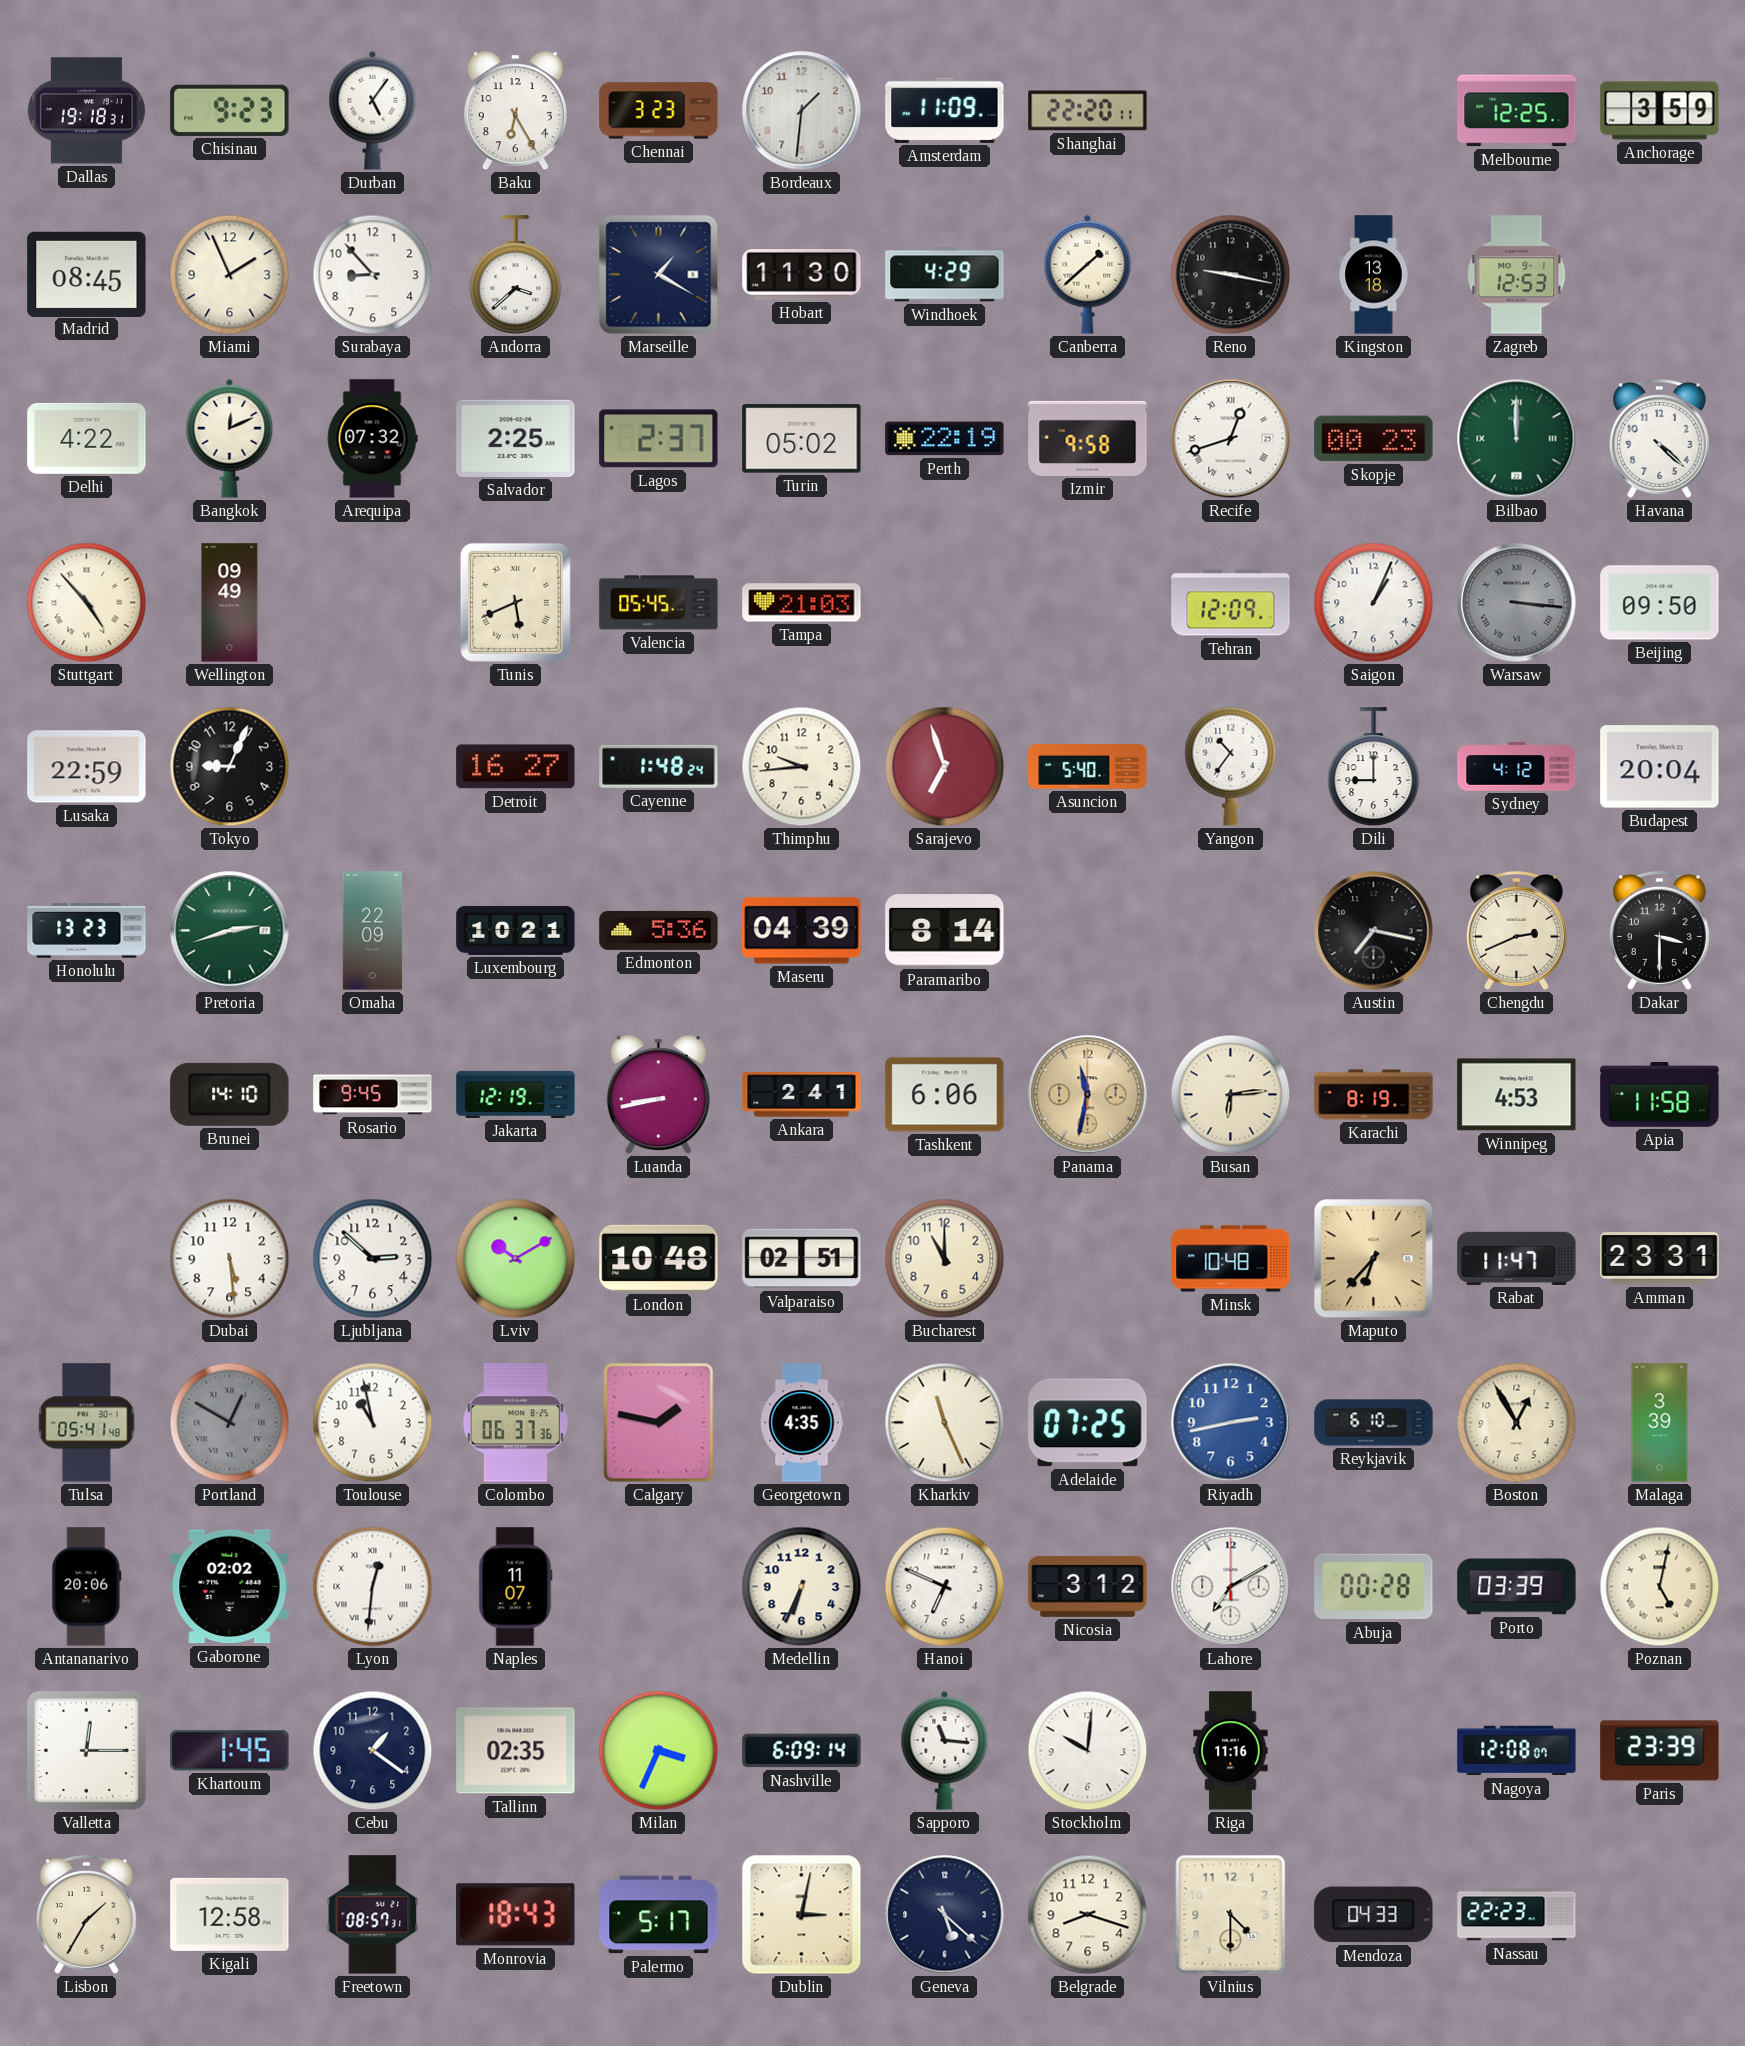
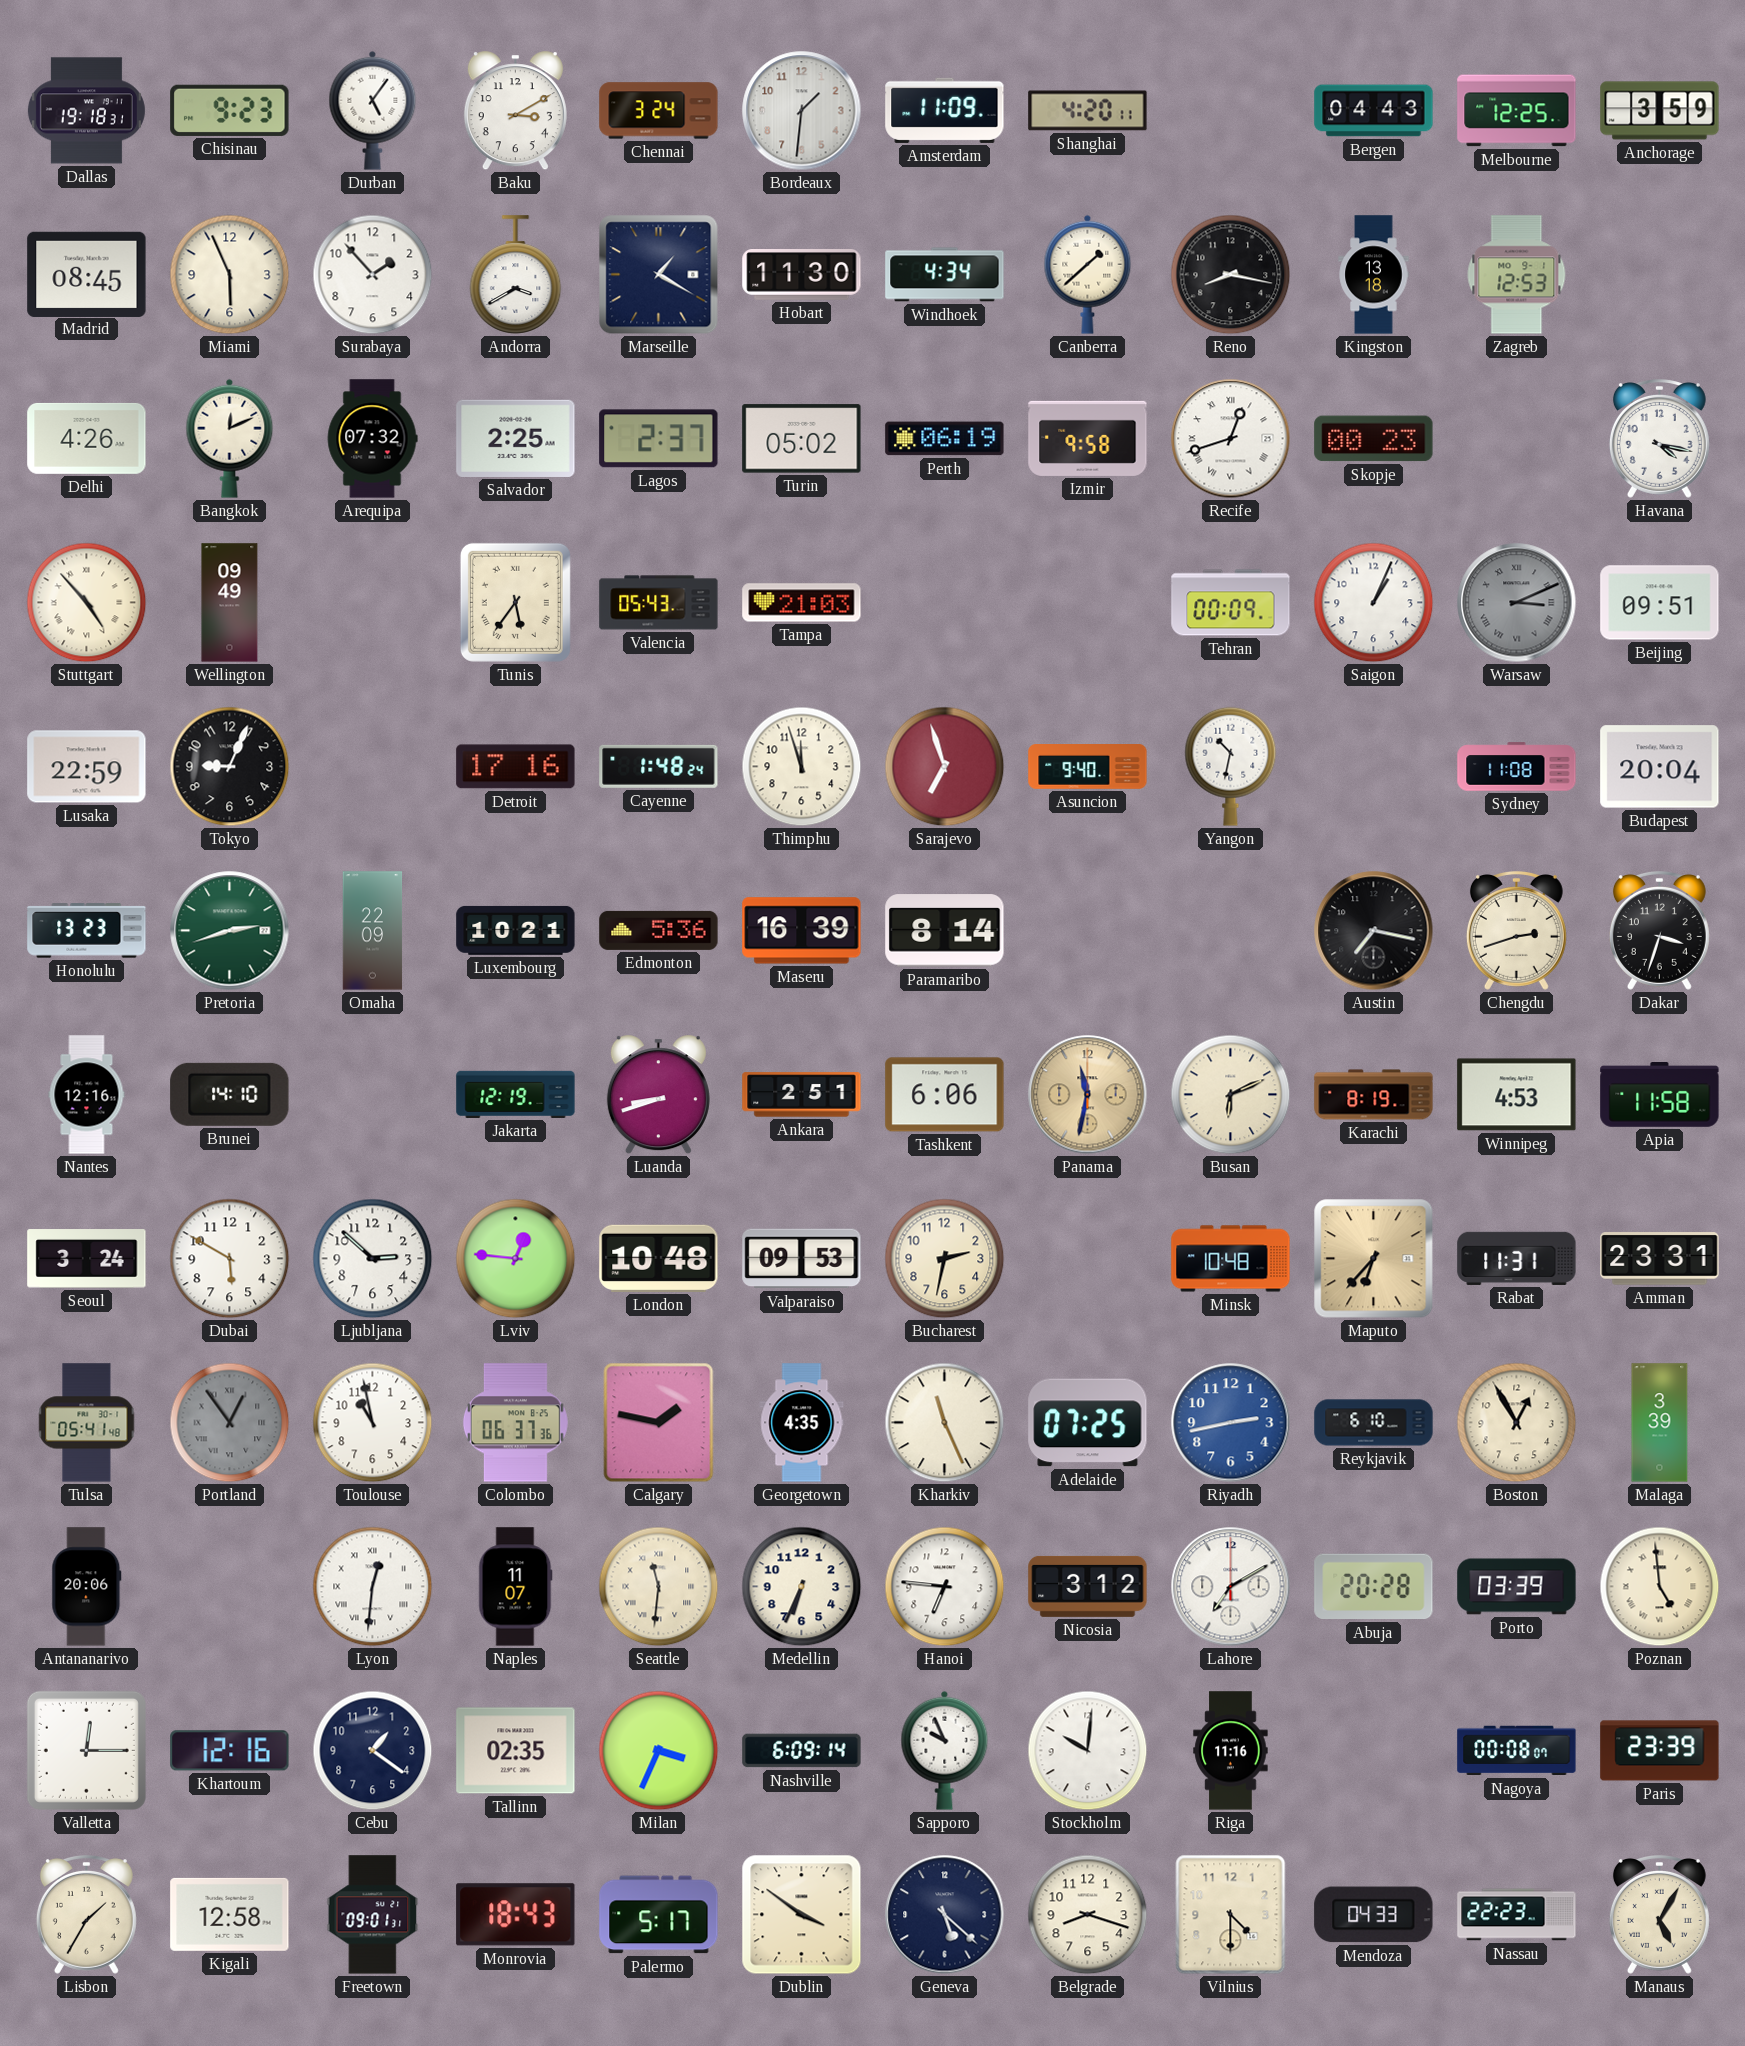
Baku: 6:25 -> 3:10 (515, 111)
Chennai: 3:23 -> 3:24 (659, 111)
Shanghai: 22:20 -> 4:20 (1088, 111)
Bergen: none -> 04:43 (1374, 111)
Miami: 1:56 -> 5:56 (230, 275)
Surabaya: 8:53 -> 1:53 (373, 275)
Andorra: 3:38 -> 3:40 (516, 275)
Windhoek: 4:29 -> 4:34 (945, 275)
Reno: 9:17 -> 8:17 (1231, 275)
Delhi: 4:22 -> 4:26 (87, 438)
Perth: 22:19 -> 06:19 (945, 439)
Bilbao: 12:00 -> none (1517, 439)
Havana: 4:22 -> 4:17 (1659, 439)
Tunis: 5:41 -> 5:36 (515, 602)
Valencia: 05:45 -> 05:43 (659, 603)
Tehran: 12:09 -> 00:09 (1231, 603)
Warsaw: 3:16 -> 3:11 (1517, 603)
Beijing: 09:50 -> 09:51 (1660, 603)
Detroit: 16:27 -> 17:16 (516, 767)
Thimphu: 9:44 -> 11:57 (802, 767)
Asuncion: 5:40 -> 9:40 (1088, 767)
Yangon: 10:36 -> 10:32 (1231, 766)
Dili: 9:00 -> none (1374, 767)
Sydney: 4:12 -> 11:08 (1517, 767)
Maseru: 04:39 -> 16:39 (802, 931)
Chengdu: 2:41 -> 2:42 (1516, 931)
Dakar: 3:30 -> 3:33 (1659, 931)
Nantes: none -> 12:16 (87, 1095)
Rosario: 9:45 -> none (373, 1095)
Luanda: 8:43 -> 8:42 (658, 1095)
Ankara: 2:41 -> 2:51 (802, 1095)
Busan: 6:14 -> 6:11 (1231, 1095)
Seoul: none -> 3:24 (87, 1259)
Dubai: 5:29 -> 5:50 (230, 1259)
Lviv: 10:10 -> 12:46 (516, 1259)
Valparaiso: 02:51 -> 09:53 (802, 1259)
Bucharest: 11:00 -> 2:32 (945, 1259)
Rabat: 11:47 -> 11:31 (1517, 1258)
Portland: 12:50 -> 12:54 (230, 1423)
Gaborone: 02:02 -> none (230, 1587)
Seattle: none -> 11:31 (659, 1587)
Hanoi: 6:49 -> 6:46 (945, 1587)
Abuja: 00:28 -> 20:28 (1374, 1587)
Poznan: 5:02 -> 4:59 (1660, 1587)
Khartoum: 1:45 -> 12:16 (230, 1751)
Sapporo: 11:16 -> 9:56 (945, 1750)
Nagoya: 12:08 -> 00:08 (1517, 1751)
Freetown: 08:57 -> 09:01 (373, 1915)
Dublin: 3:02 -> 3:51 (802, 1915)
Manaus: none -> 5:05 (1659, 1915)
